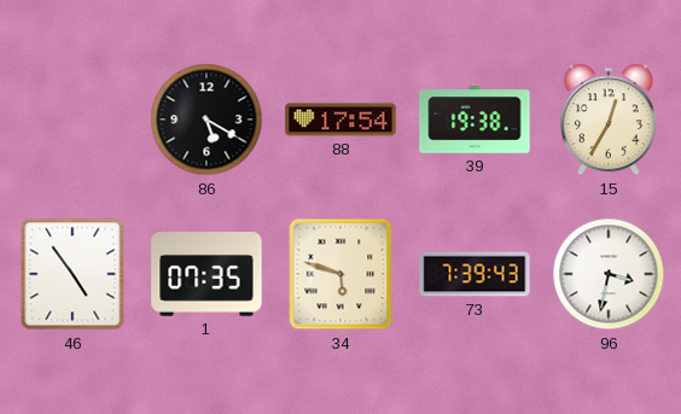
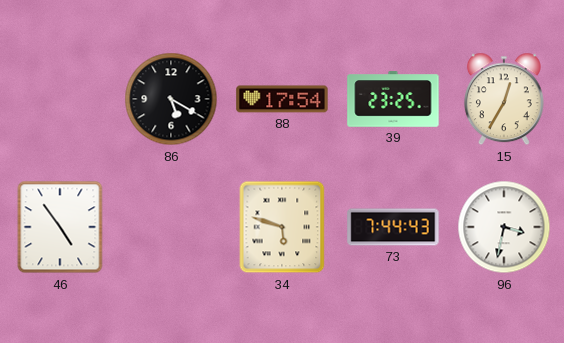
39: 19:38 -> 23:25 (393, 99)
1: 07:35 -> none (206, 274)
73: 7:39 -> 7:44 (393, 227)
